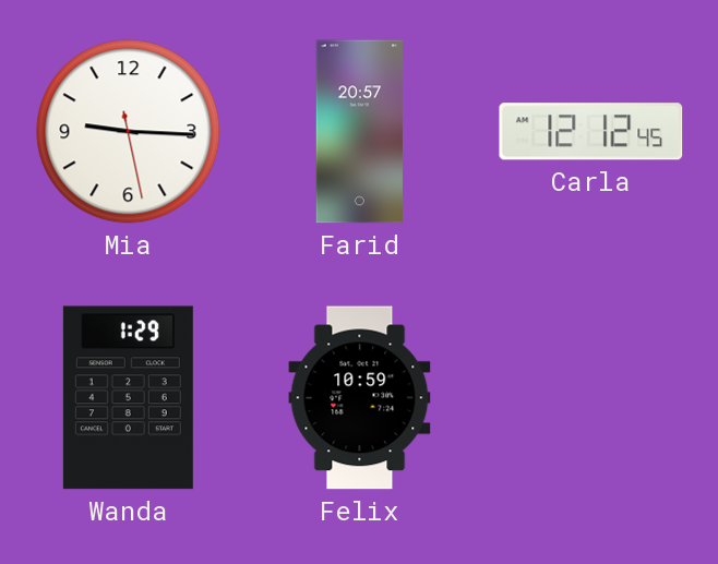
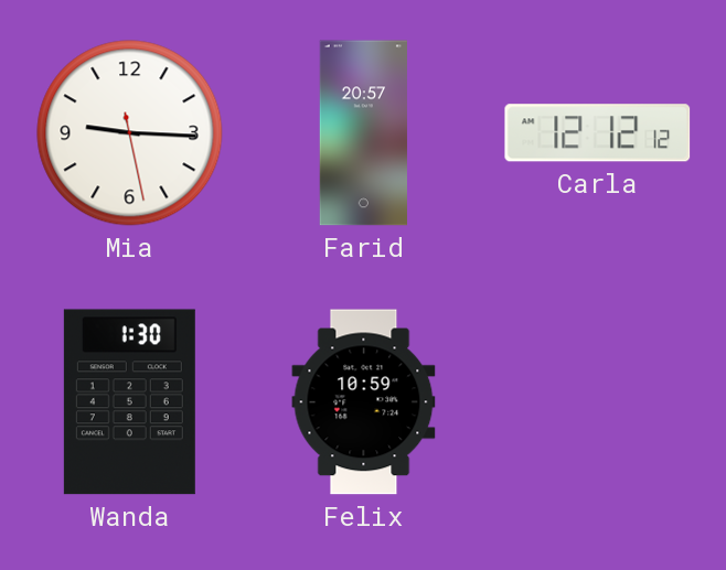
Carla: 12:12:45 -> 12:12:12 (598, 133)
Wanda: 1:29 -> 1:30 (129, 402)
